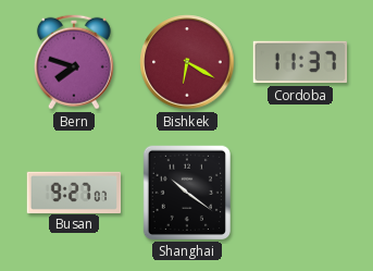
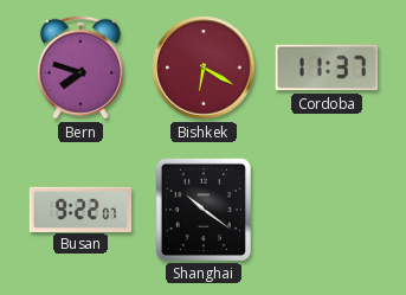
Busan: 9:27 -> 9:22 (80, 209)
